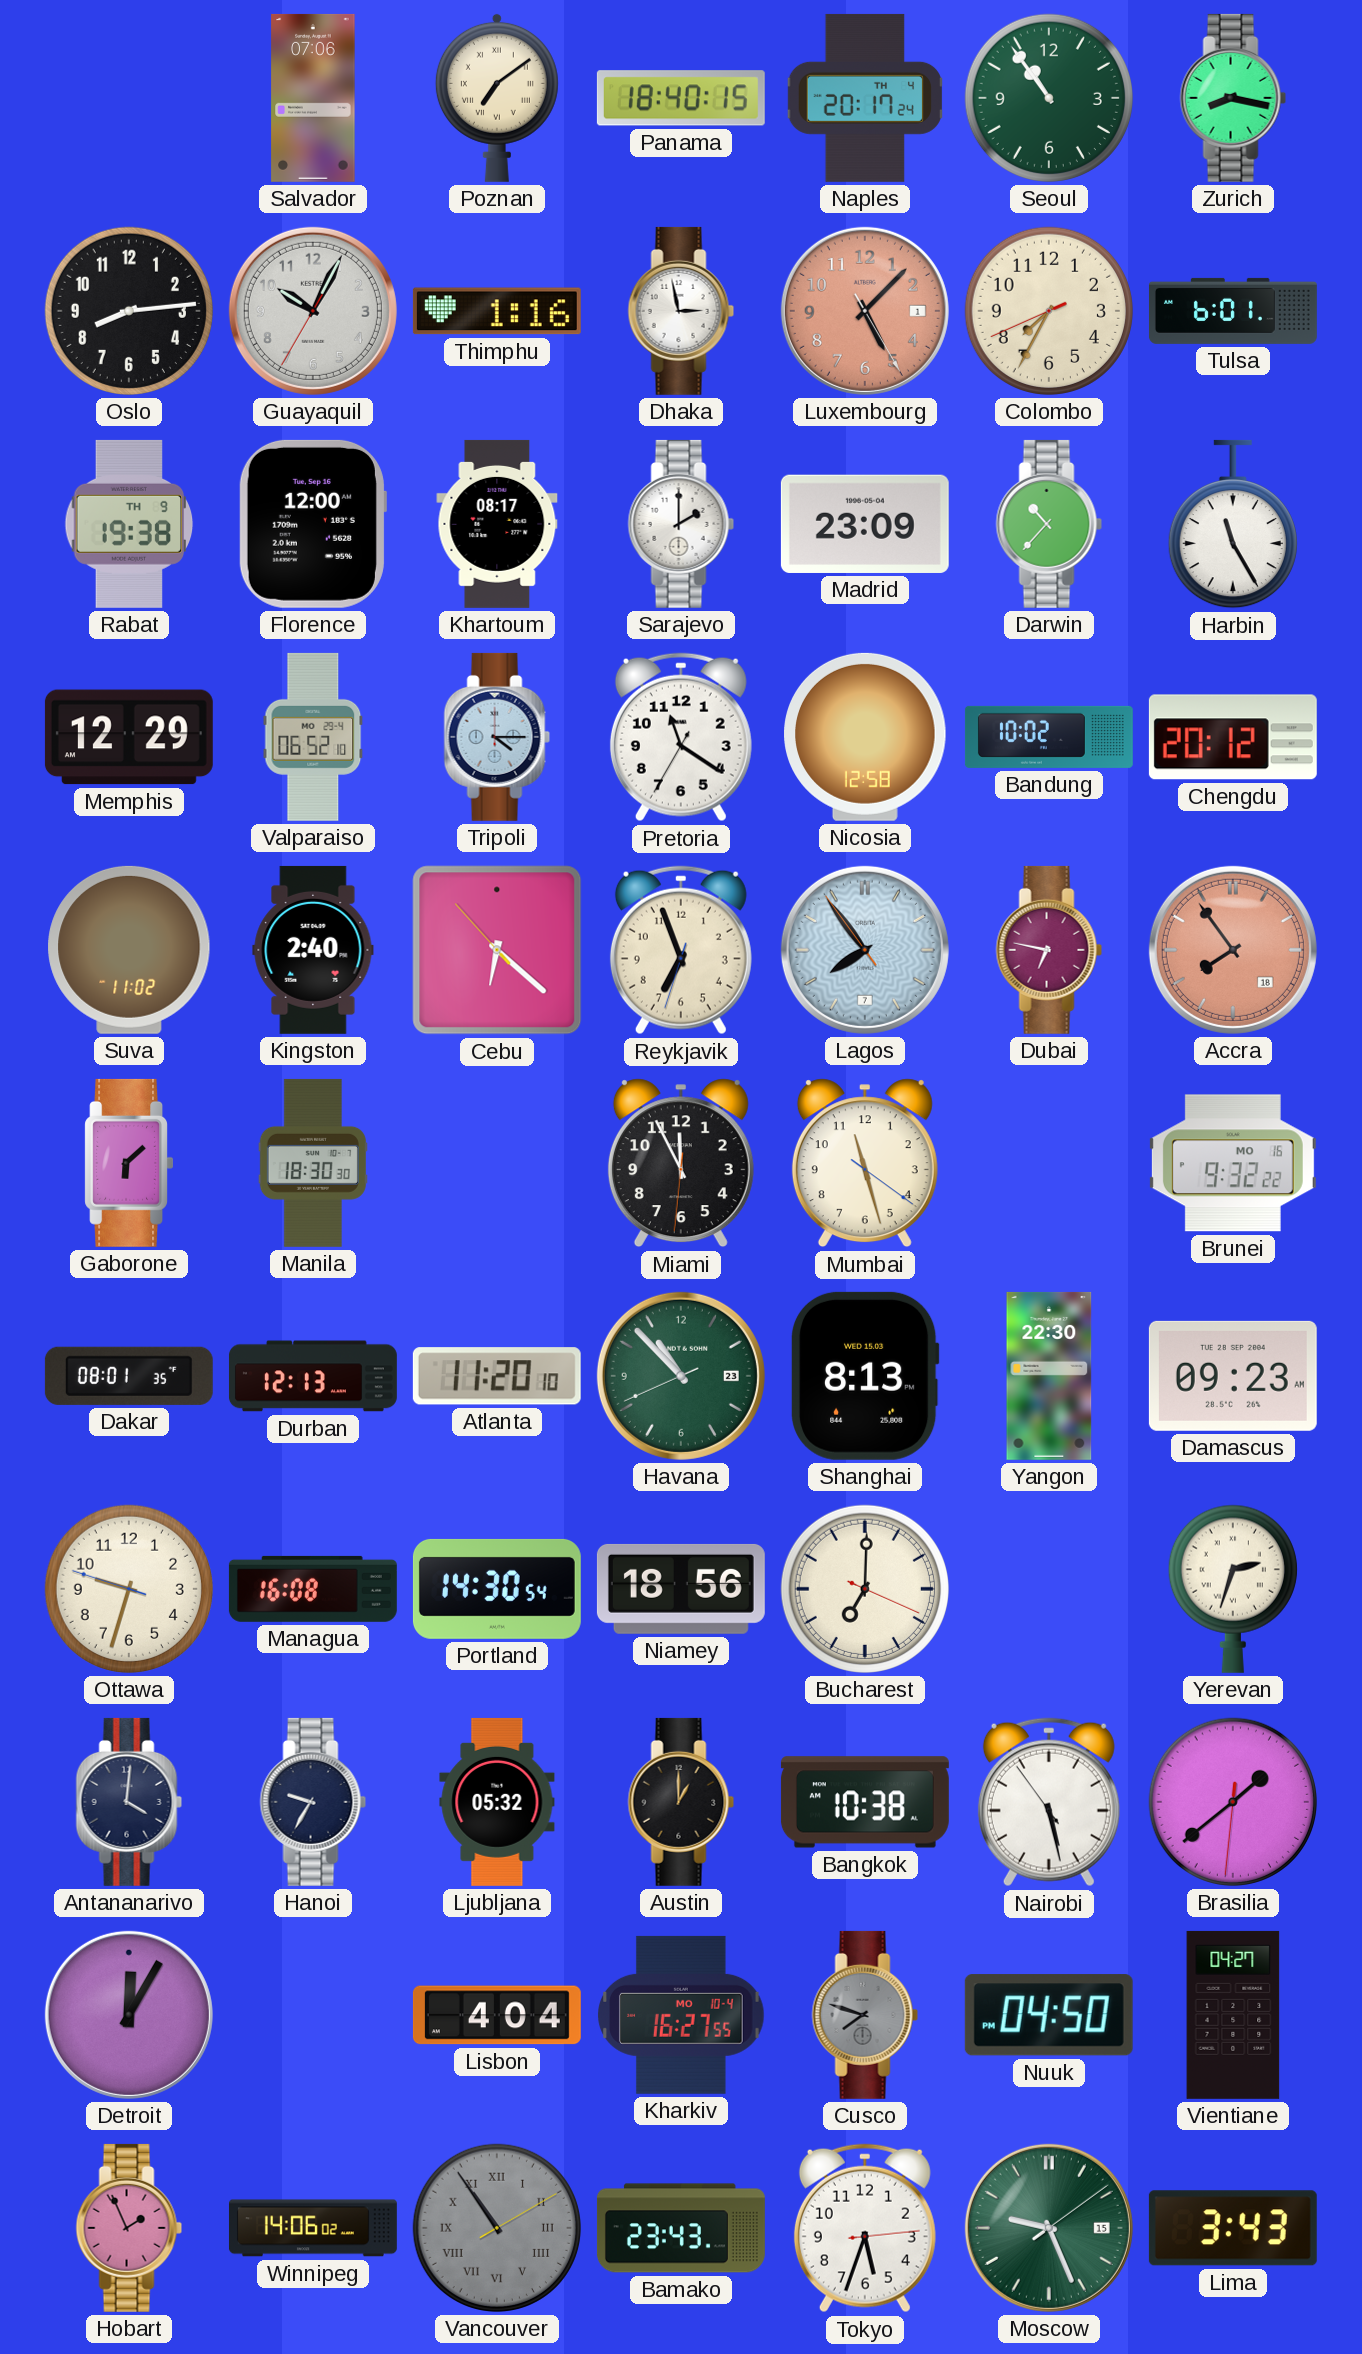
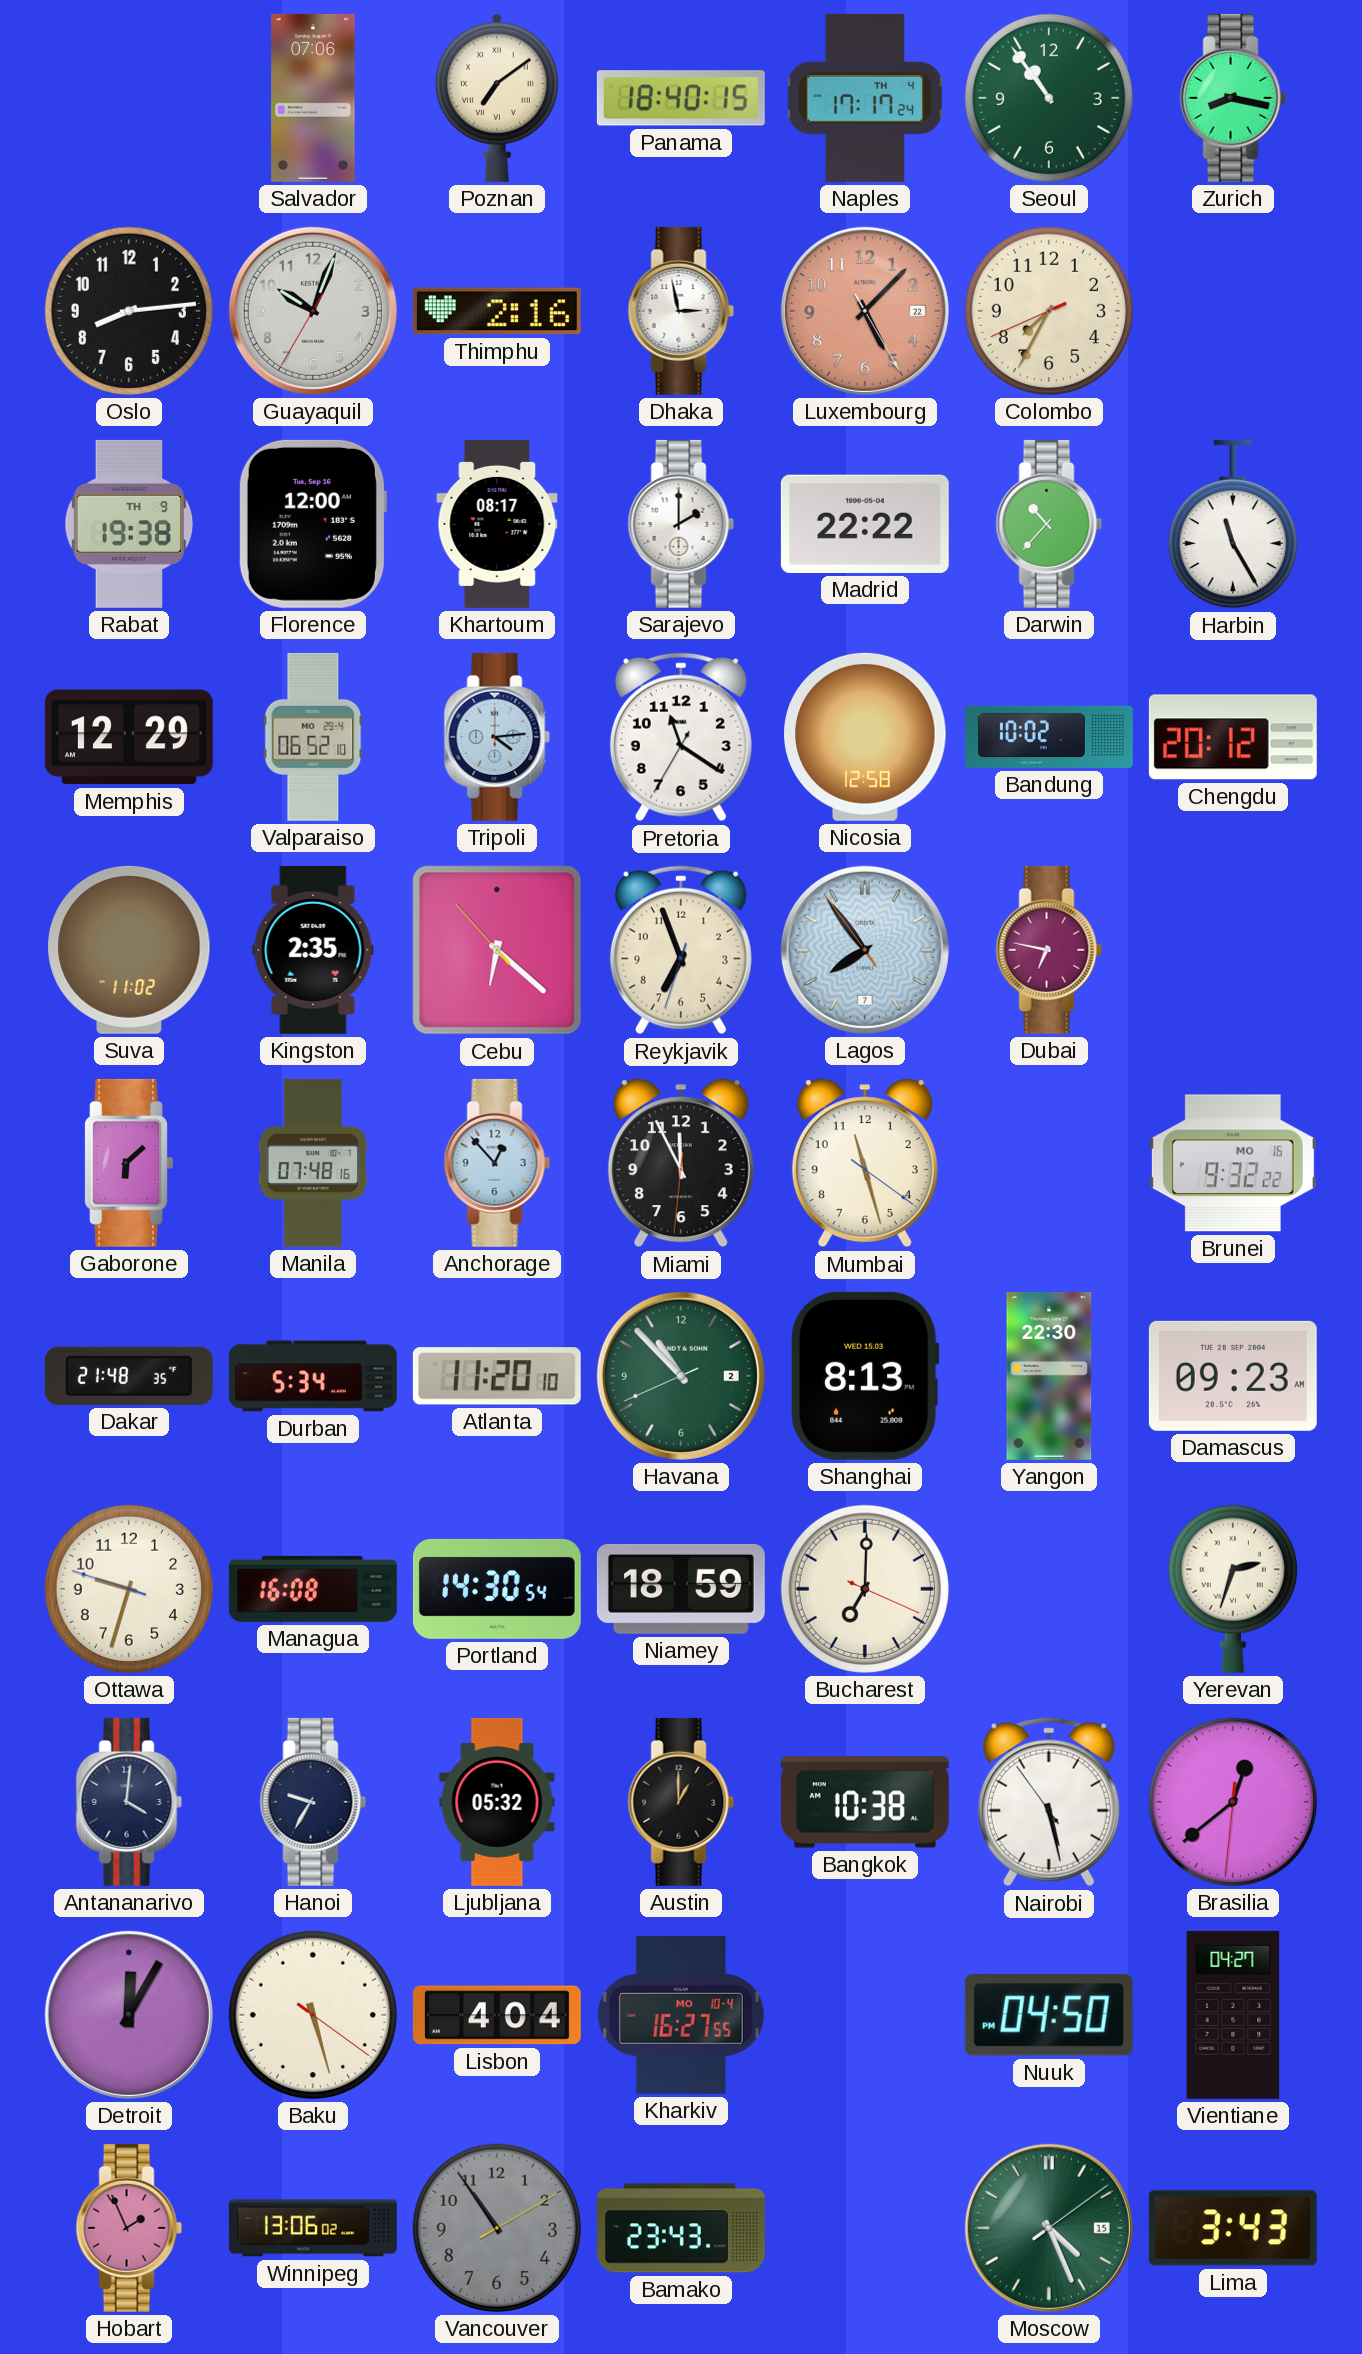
Naples: 20:17 -> 17:17 (864, 98)
Guayaquil: 10:04 -> 10:03 (313, 311)
Thimphu: 1:16 -> 2:16 (497, 311)
Luxembourg date: 1 -> 22 (865, 311)
Tulsa: 6:01 -> none (1233, 311)
Madrid: 23:09 -> 22:22 (865, 524)
Tripoli: 4:15 -> 4:14 (497, 737)
Kingston: 2:40 -> 2:35 (313, 950)
Accra: 7:54 -> none (1233, 950)
Manila: 18:30 -> 07:48 (313, 1163)
Anchorage: none -> 12:53 (497, 1163)
Dakar: 08:01 -> 21:48 (129, 1376)
Durban: 12:13 -> 5:34 (313, 1376)
Havana date: 23 -> 2 (681, 1376)
Niamey: 18:56 -> 18:59 (681, 1589)
Brasilia: 1:38 -> 12:38 (1233, 1802)
Baku: none -> 5:27 (313, 2015)
Cusco: 7:48 -> none (865, 2015)
Winnipeg: 14:06 -> 13:06 (313, 2228)
Vancouver numerals: Roman -> Arabic (497, 2228)
Tokyo: 5:33 -> none (865, 2228)
Moscow: 9:26 -> 4:26 (1049, 2228)
